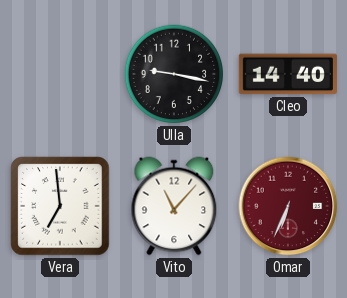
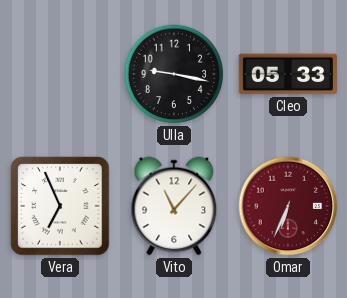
Cleo: 14:40 -> 05:33 (288, 74)
Vera: 6:59 -> 6:56 (60, 206)
